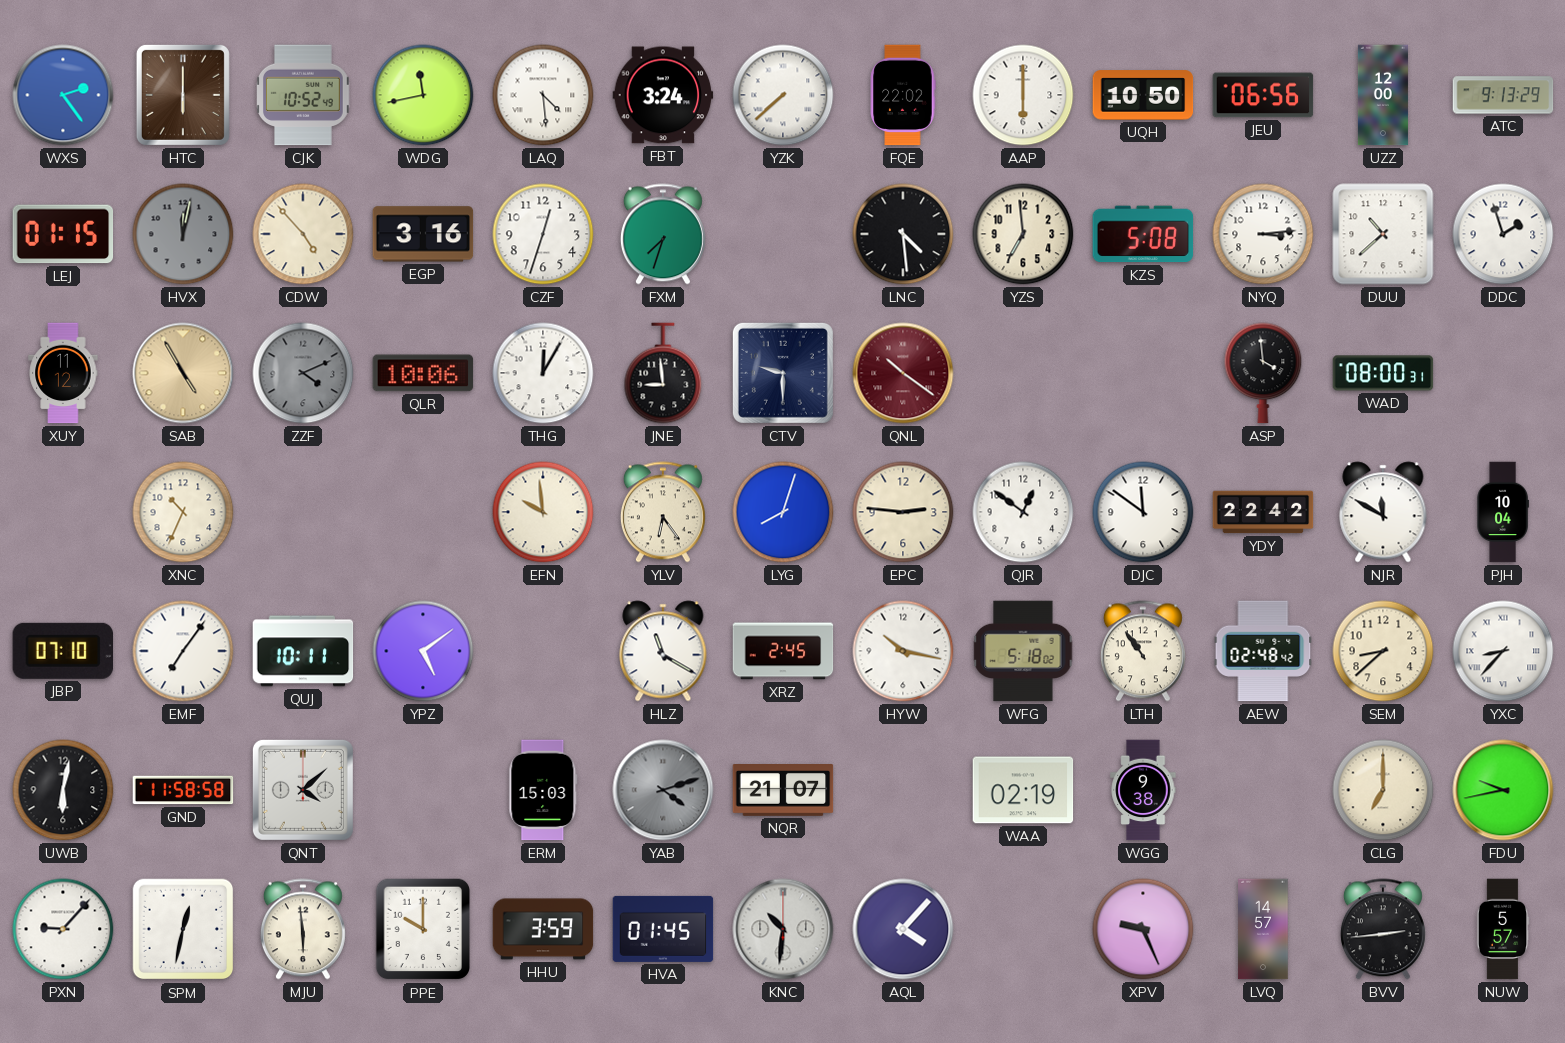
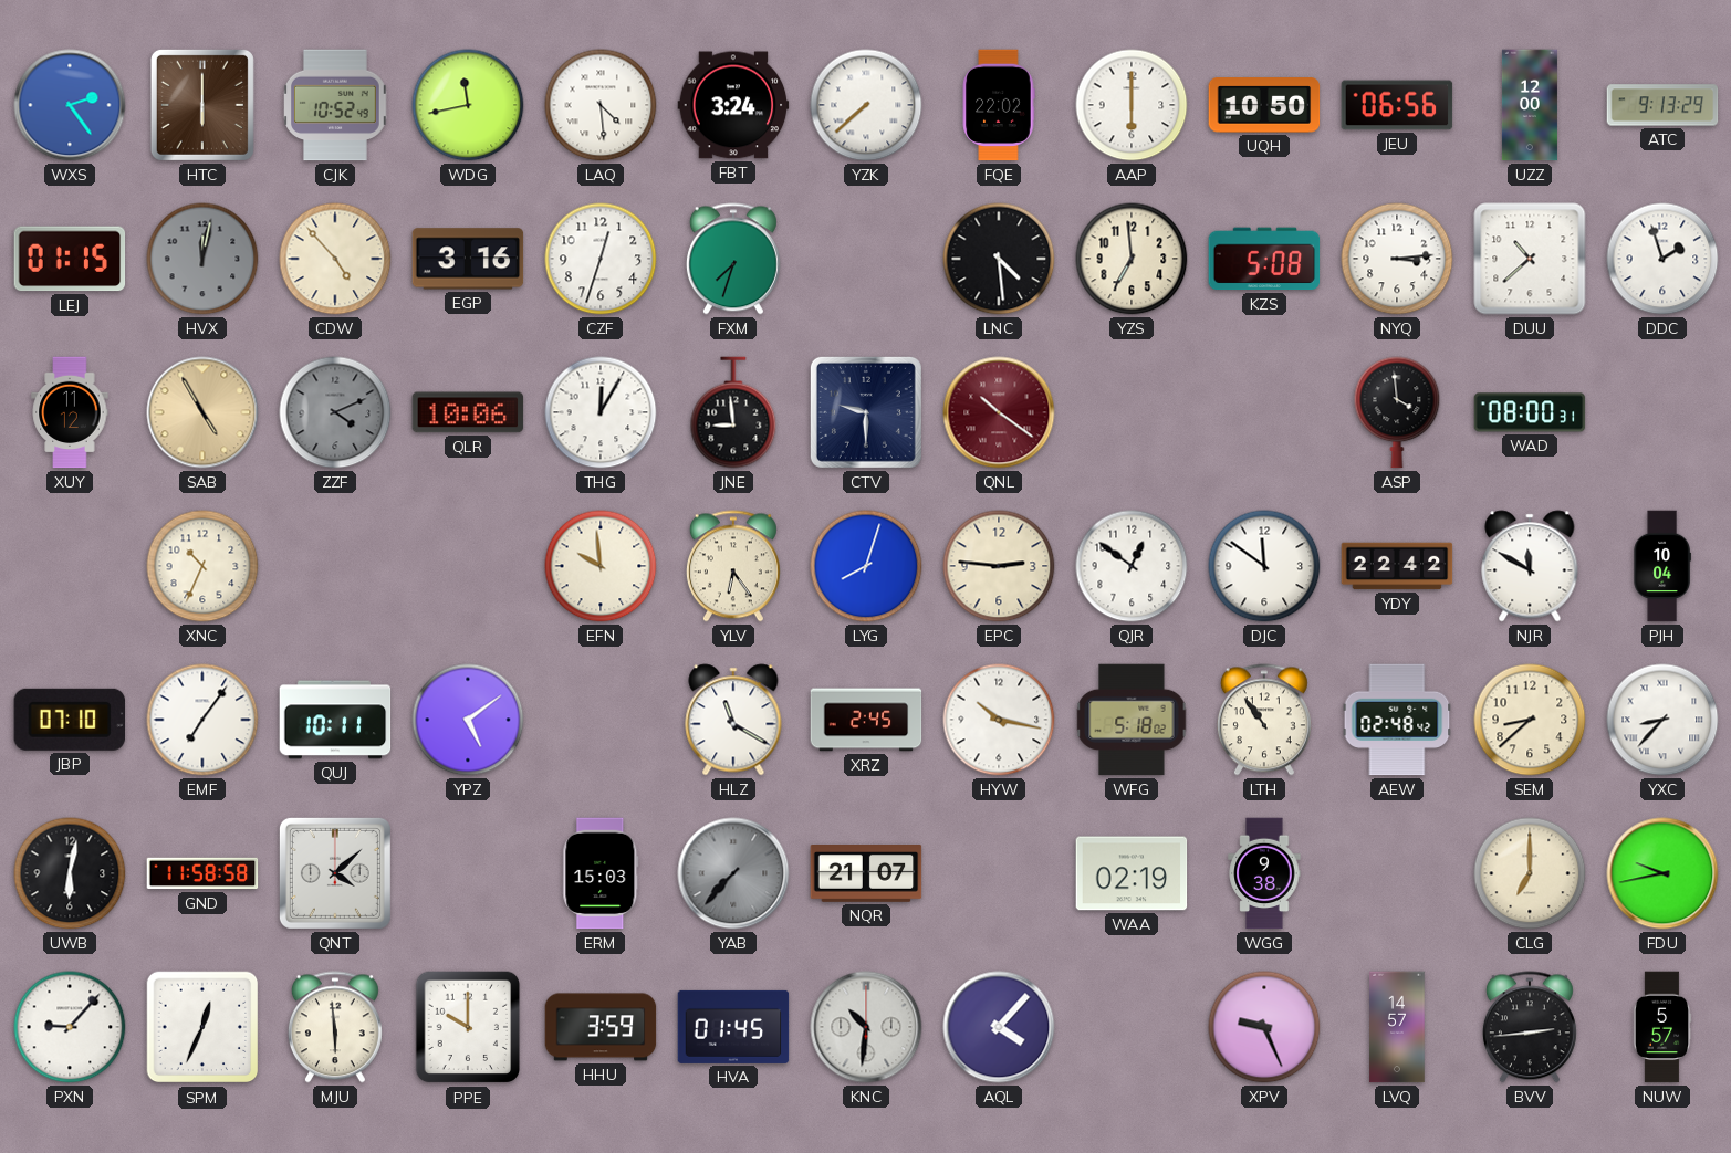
YAB: 4:12 -> 7:37 (733, 873)
SPM: 12:32 -> 12:34 (202, 1027)
